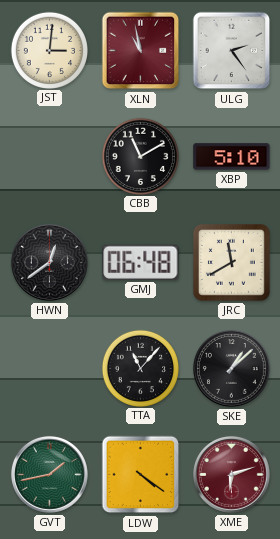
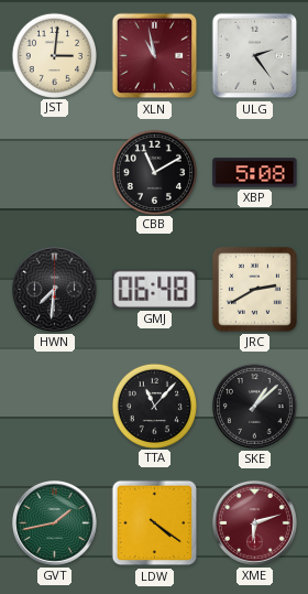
XBP: 5:10 -> 5:08 (255, 173)
HWN: 12:39 -> 7:31 (54, 289)
JRC: 11:40 -> 2:40 (254, 289)
